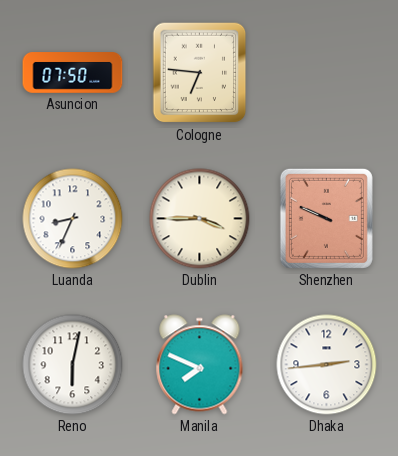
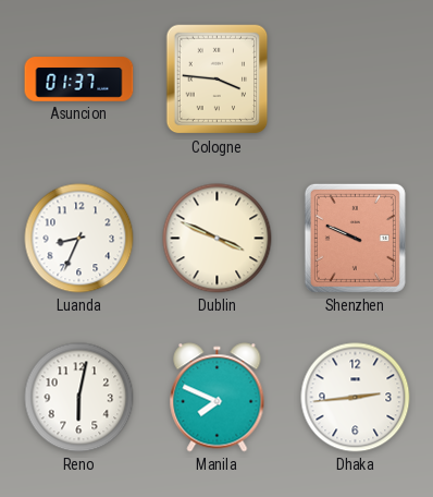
Asuncion: 07:50 -> 01:37 (79, 80)
Cologne: 6:46 -> 3:46 (218, 80)
Dublin: 3:45 -> 3:49 (218, 239)
